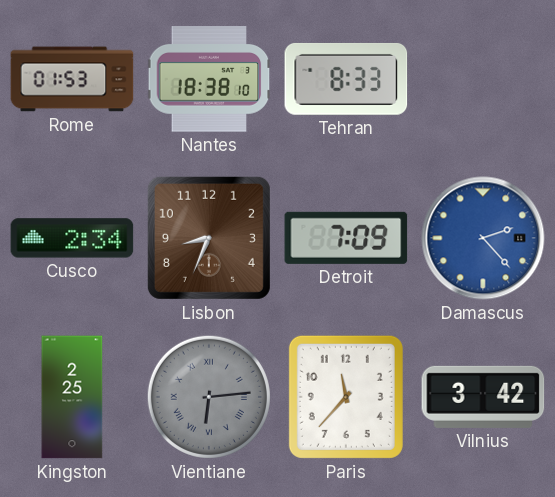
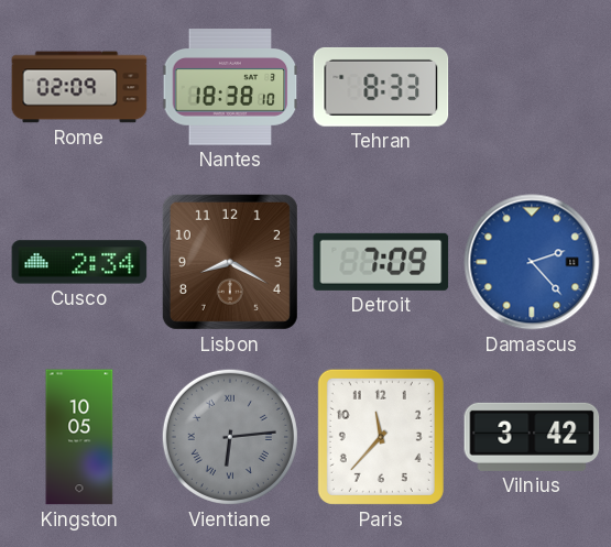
Rome: 01:53 -> 02:09 (79, 87)
Lisbon: 8:34 -> 8:20 (230, 262)
Kingston: 2:25 -> 10:05 (79, 437)
